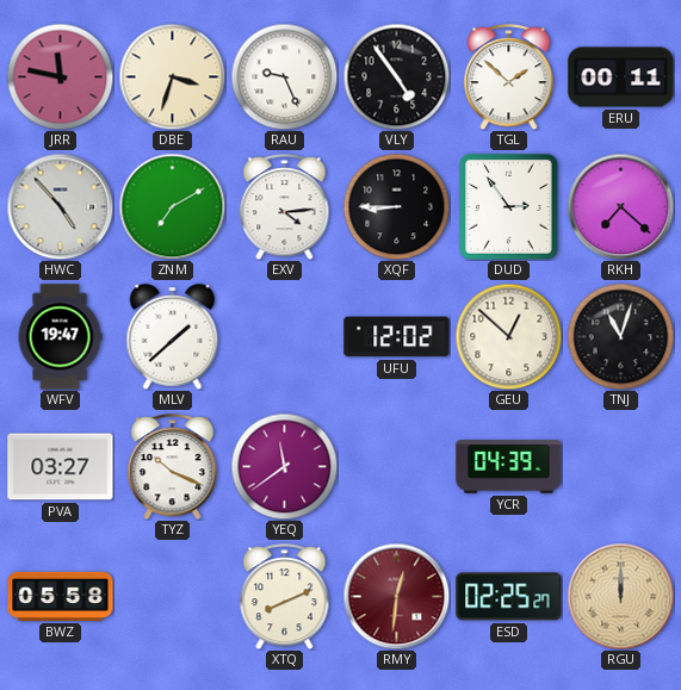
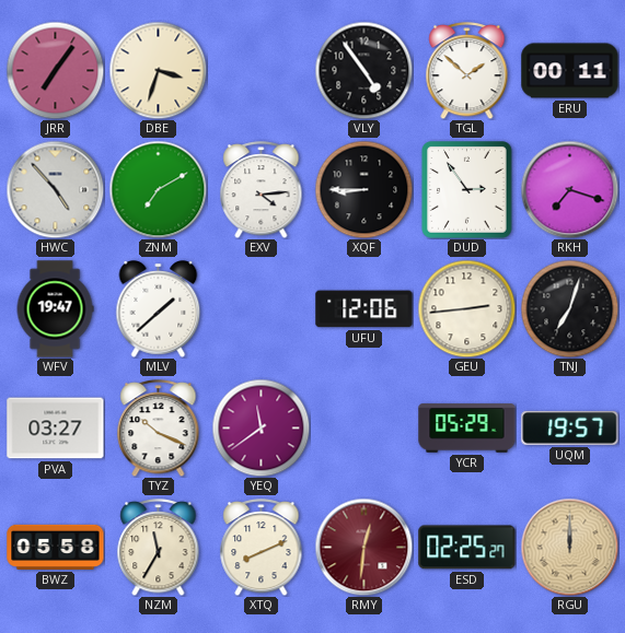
JRR: 11:47 -> 7:06 (55, 70)
RAU: 9:26 -> none (284, 76)
RKH: 7:22 -> 7:18 (569, 189)
UFU: 12:02 -> 12:06 (364, 309)
GEU: 12:52 -> 2:44 (466, 308)
TNJ: 11:03 -> 7:03 (569, 308)
YCR: 04:39 -> 05:29 (467, 429)
UQM: none -> 19:57 (570, 427)
NZM: none -> 11:35 (159, 548)
